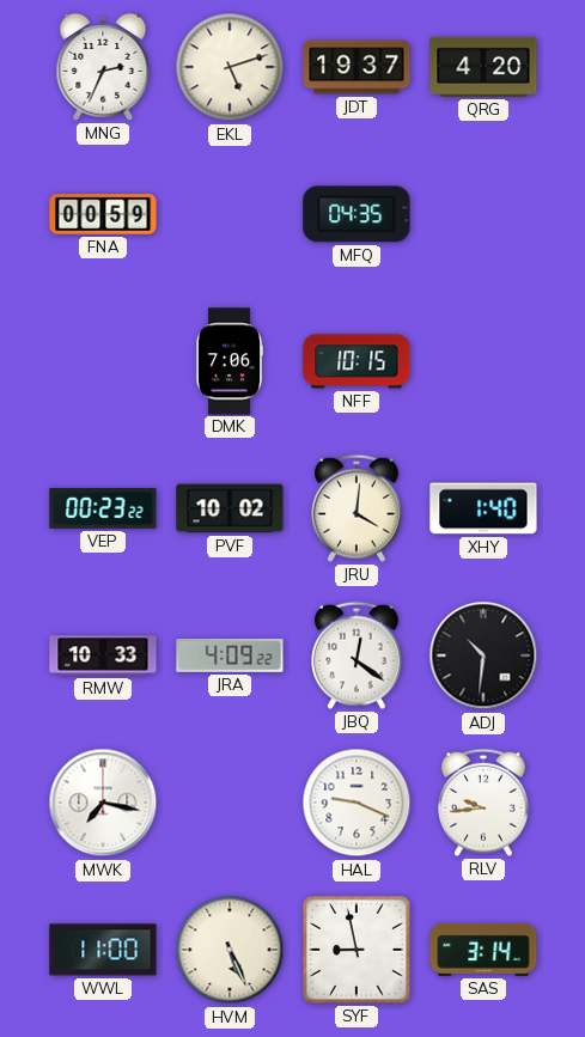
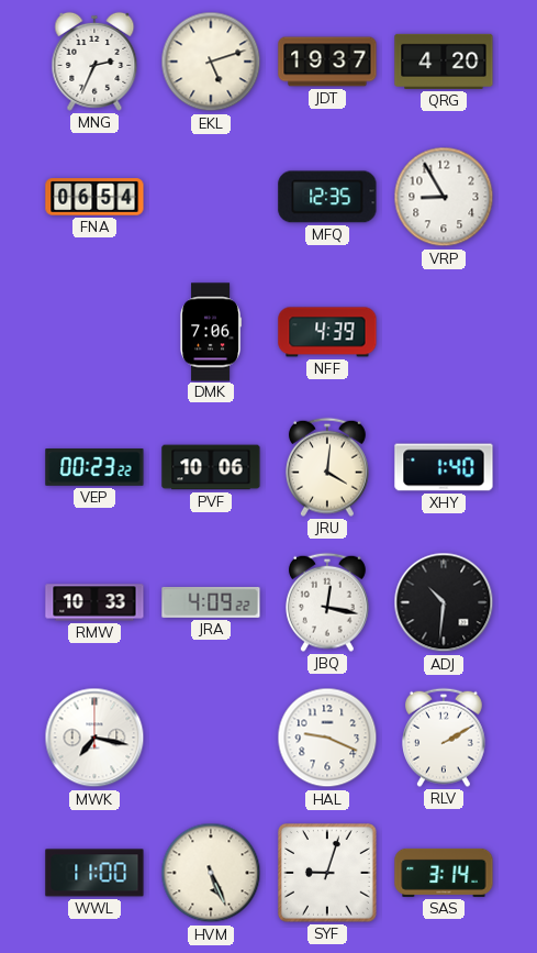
FNA: 00:59 -> 06:54 (94, 197)
MFQ: 04:35 -> 12:35 (327, 197)
VRP: none -> 8:55 (444, 197)
NFF: 10:15 -> 4:39 (327, 332)
PVF: 10:02 -> 10:06 (211, 467)
JBQ: 12:21 -> 12:17 (328, 602)
RLV: 9:44 -> 2:10 (445, 738)
SYF: 8:58 -> 9:03 (328, 874)
